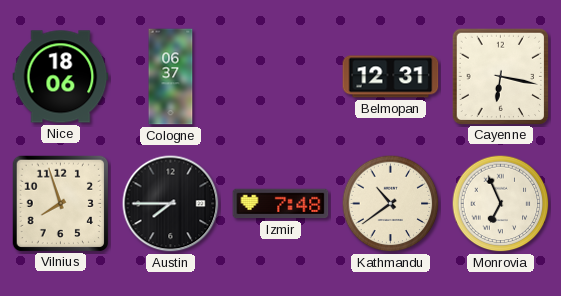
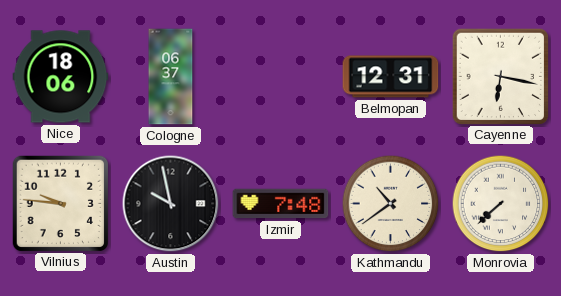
Vilnius: 7:57 -> 9:46 (60, 203)
Austin: 7:45 -> 9:58 (171, 204)
Monrovia: 6:56 -> 7:38 (501, 204)
